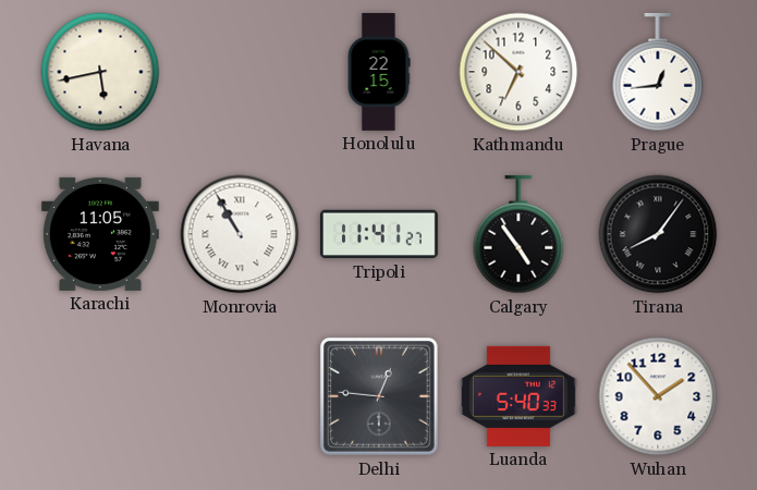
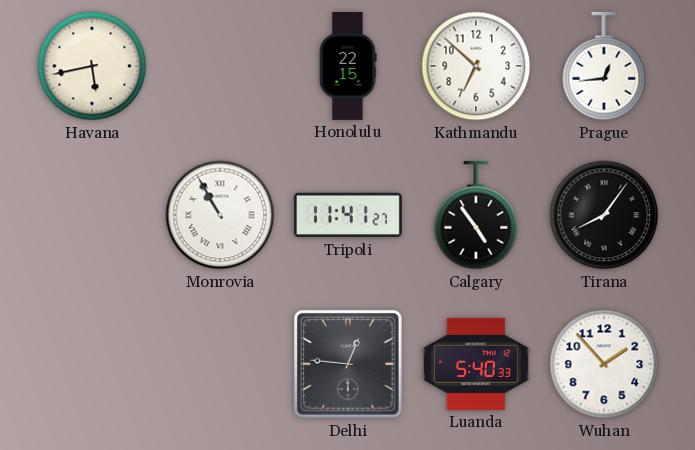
Karachi: 11:05 -> none (100, 234)
